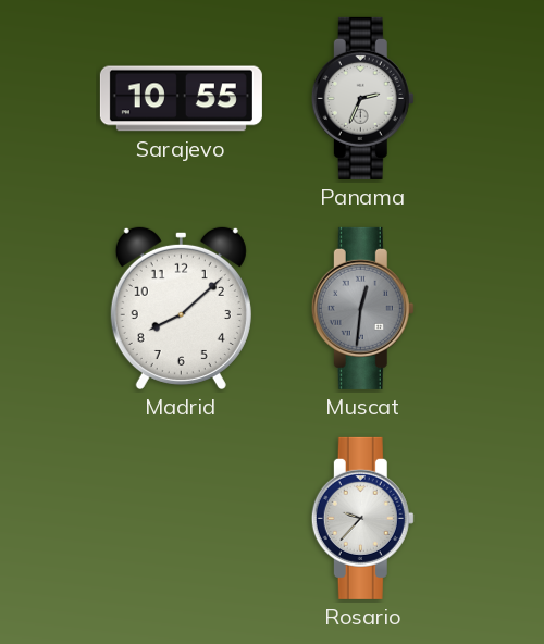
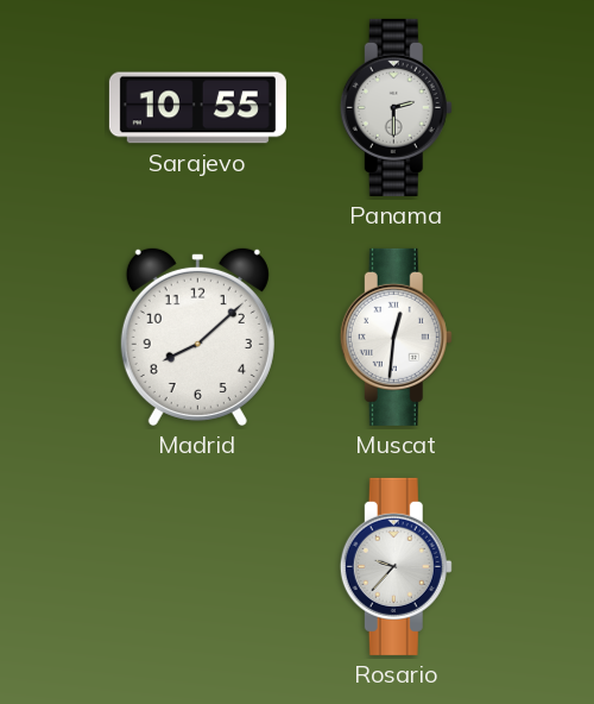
Panama: 2:34 -> 2:30 (396, 107)
Muscat dial: grey -> white (396, 337)
